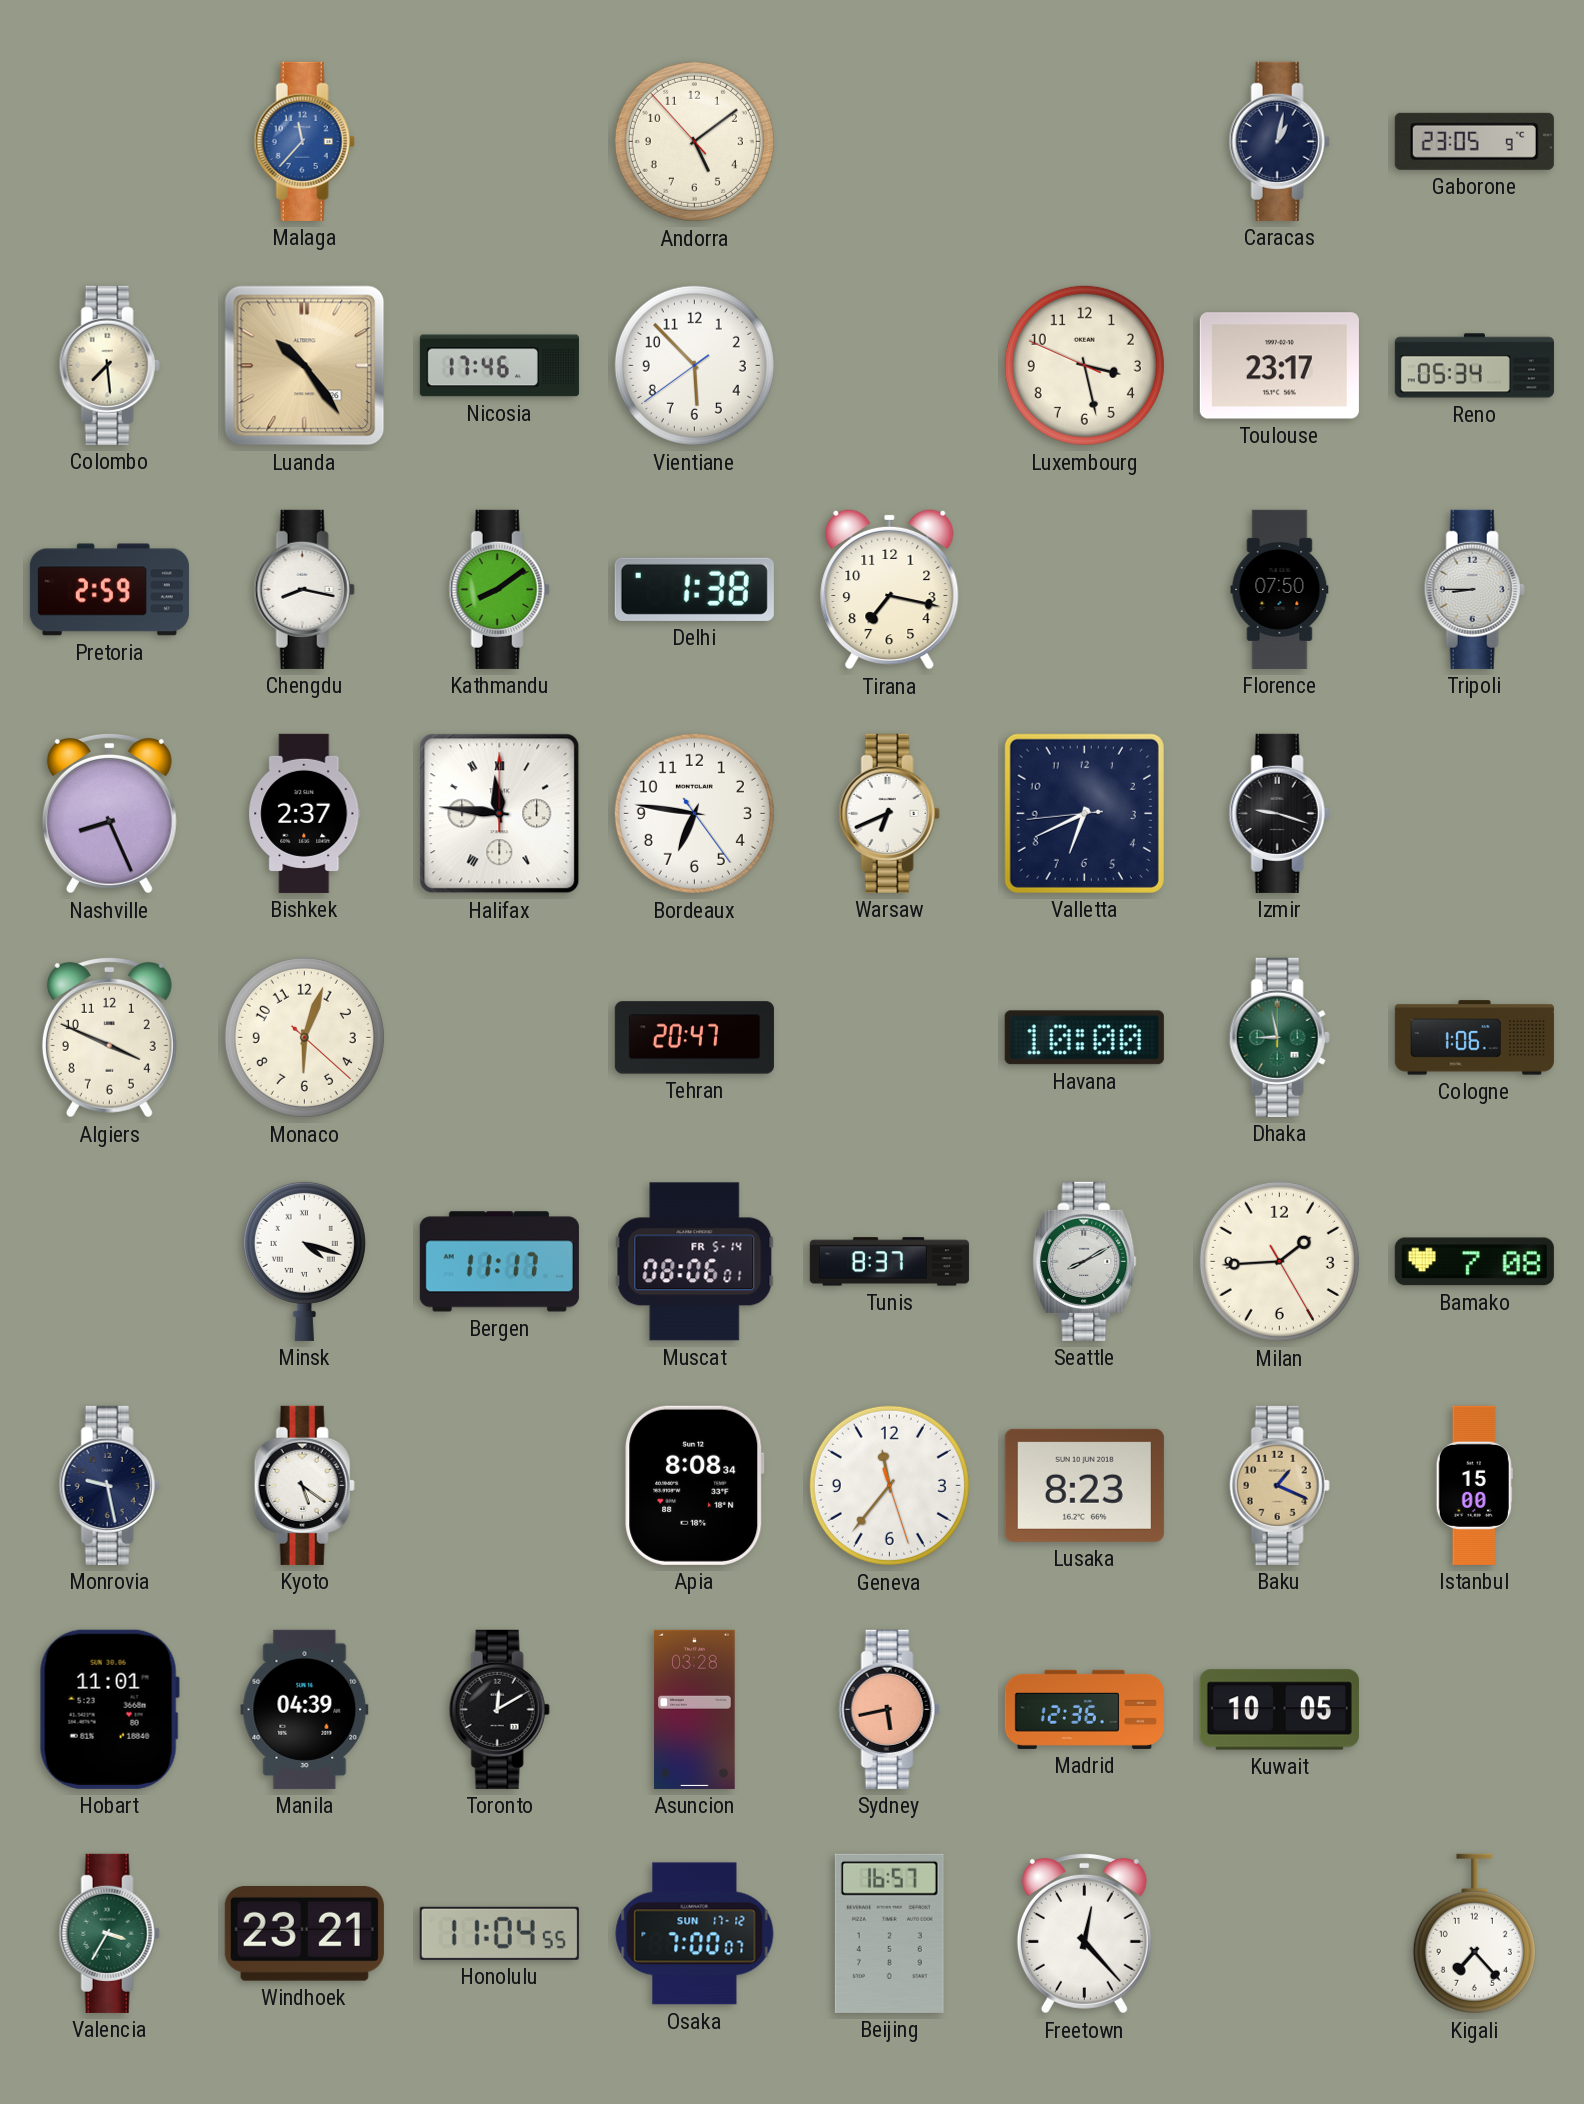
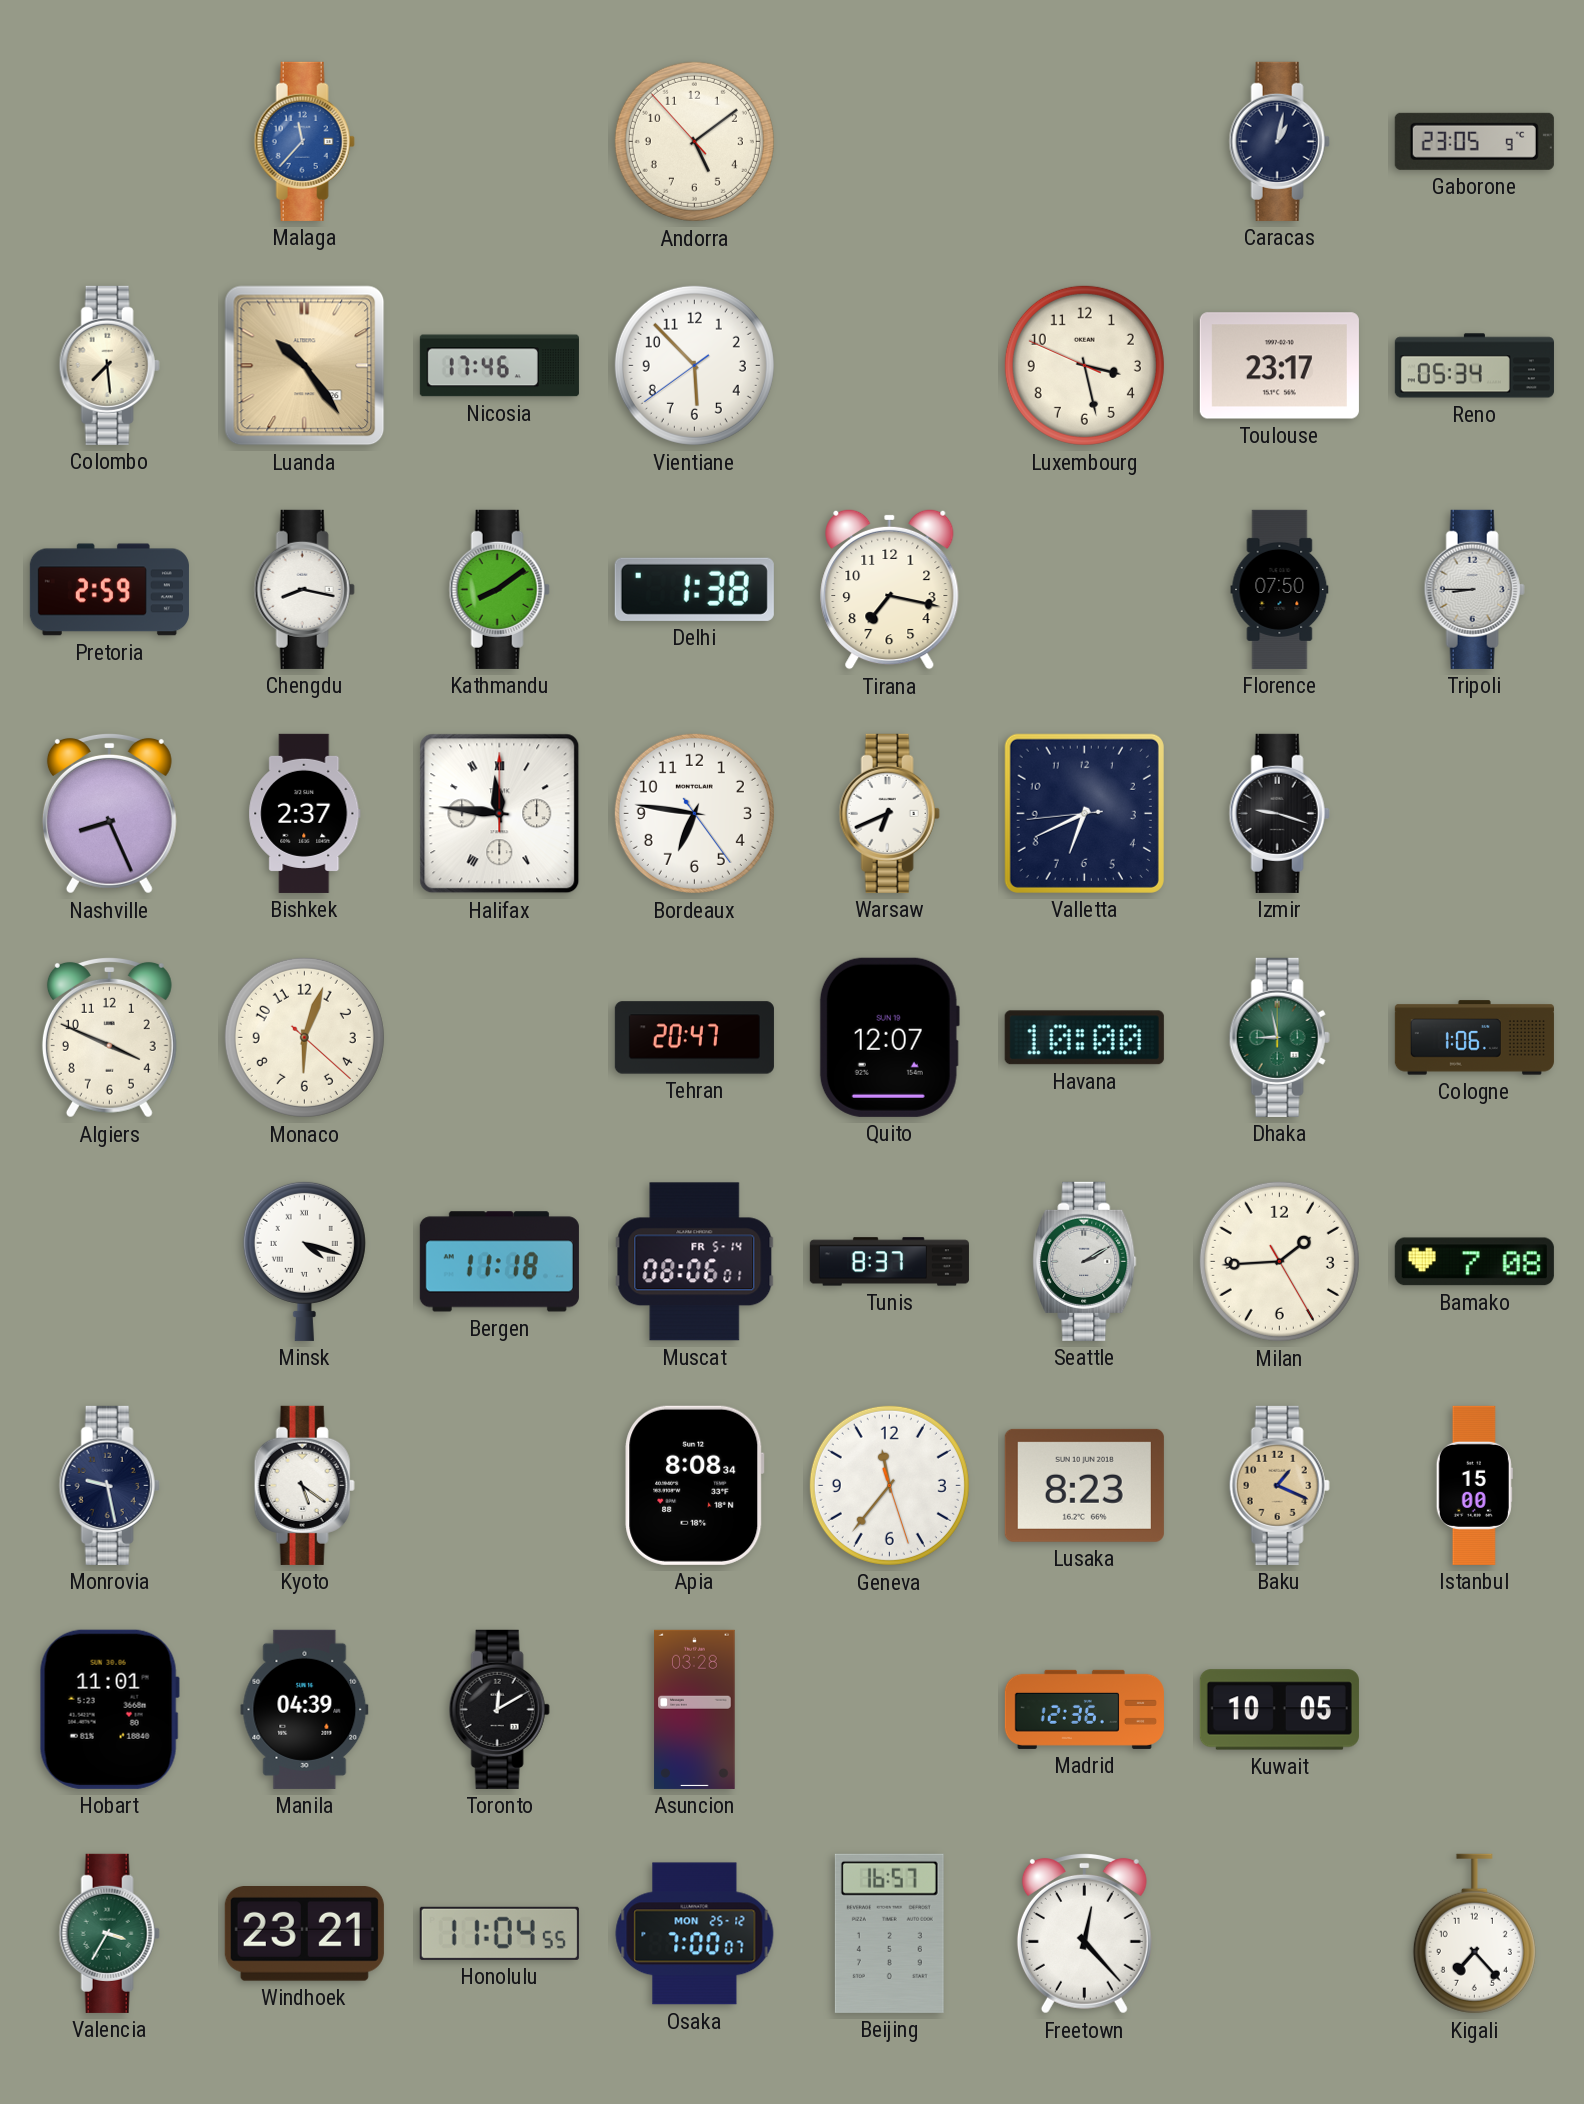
Quito: none -> 12:07 (889, 1037)
Bergen: 11:17 -> 11:18 (499, 1262)
Seattle: 8:10 -> 2:10 (1085, 1261)
Sydney: 5:43 -> none (889, 1709)
Osaka date: SUN 17-12 -> MON 25-12 (695, 1934)
